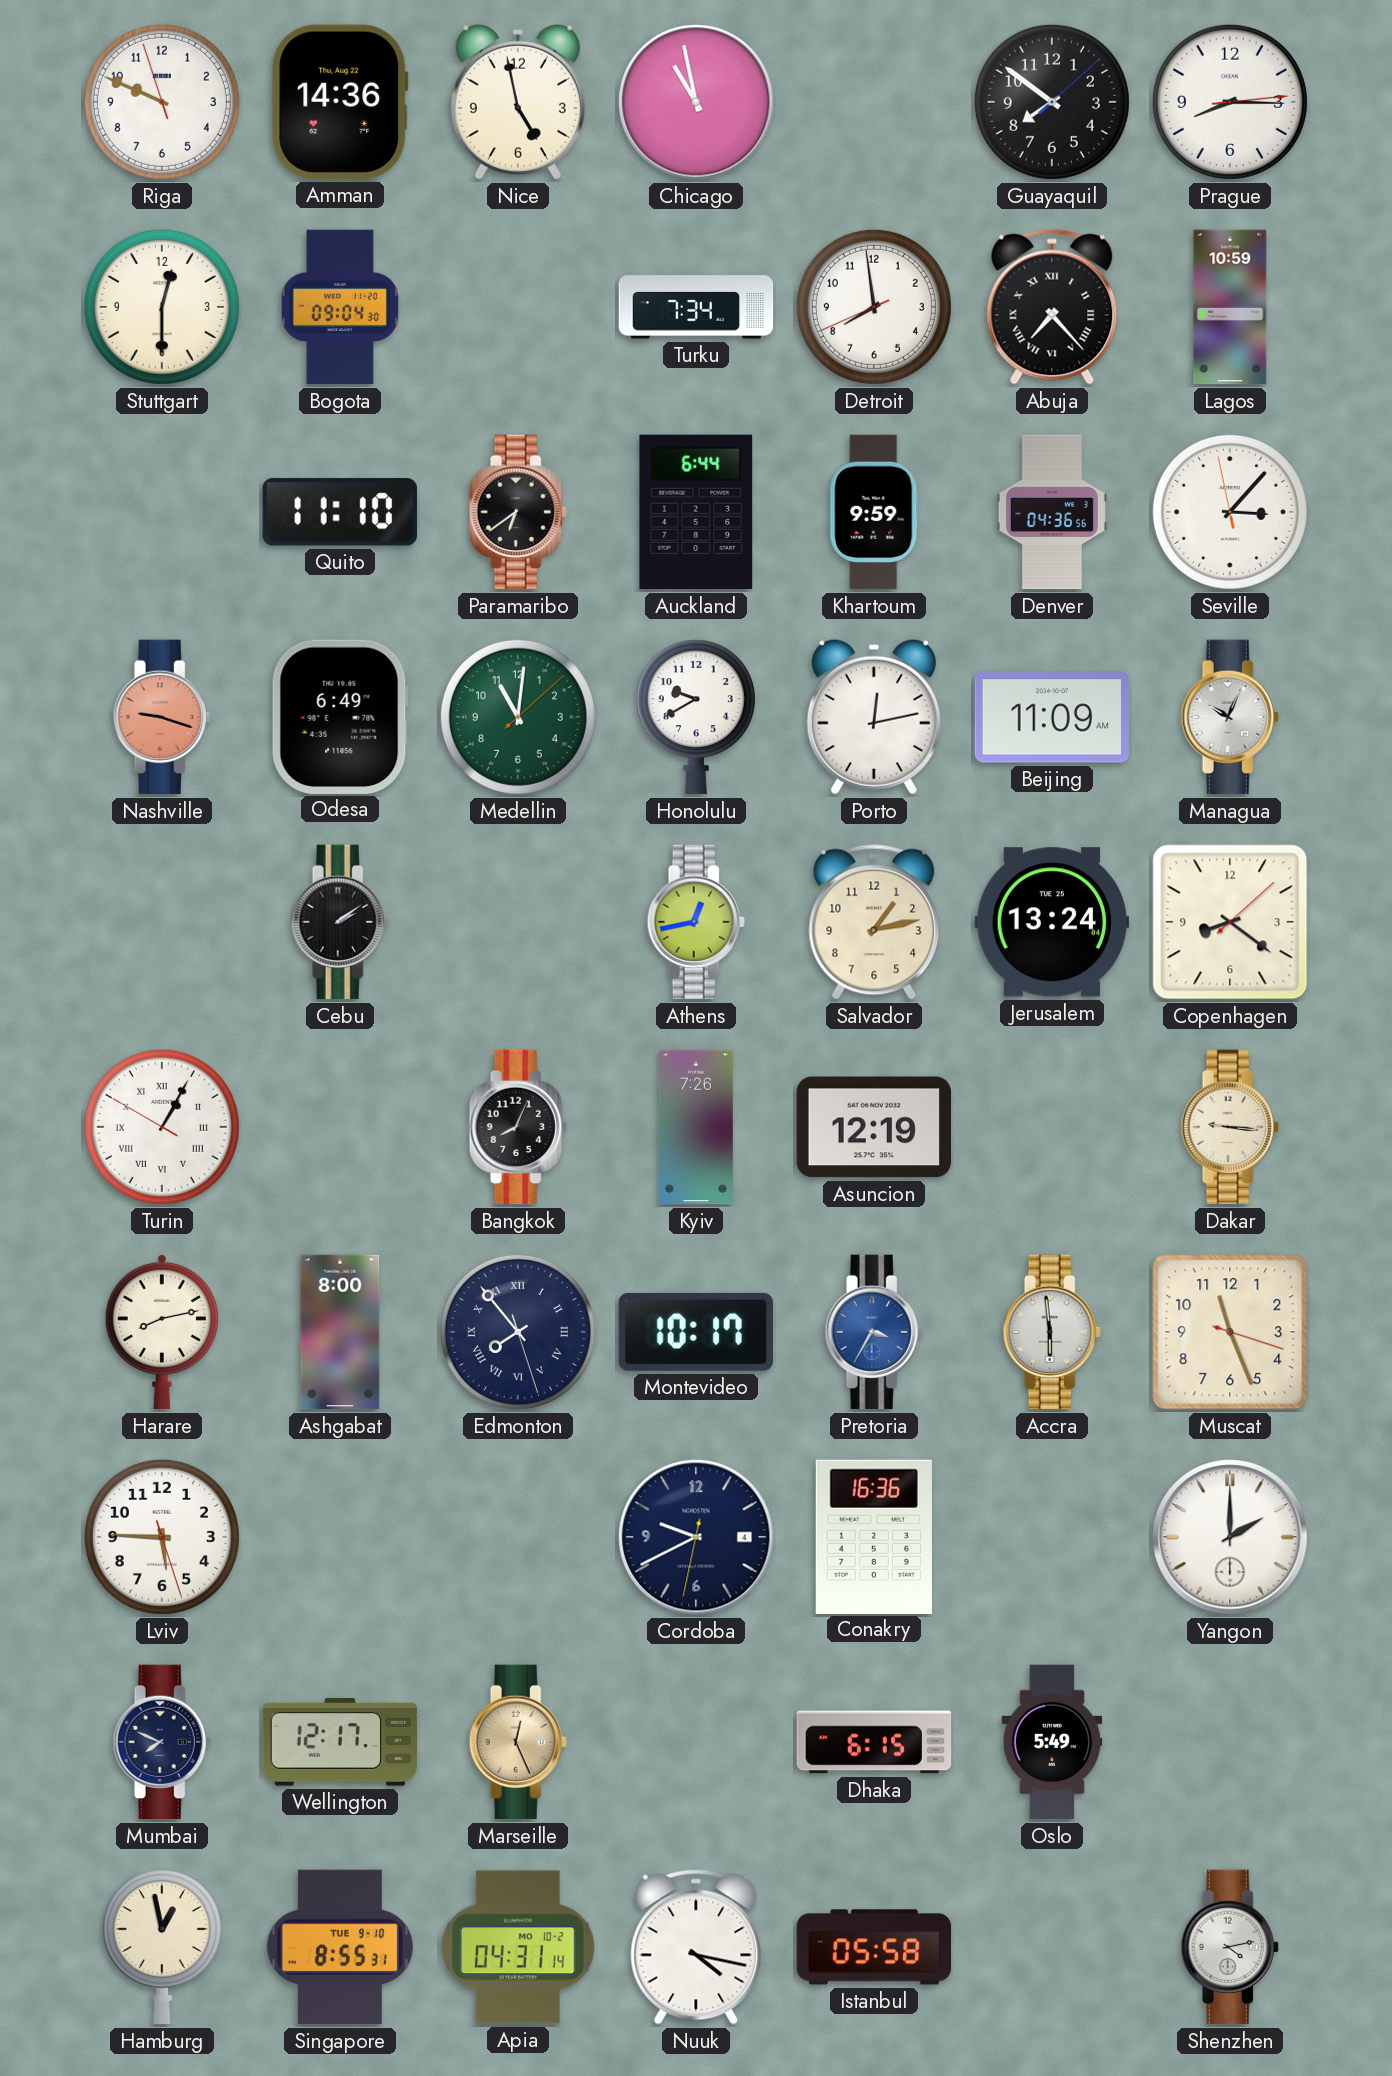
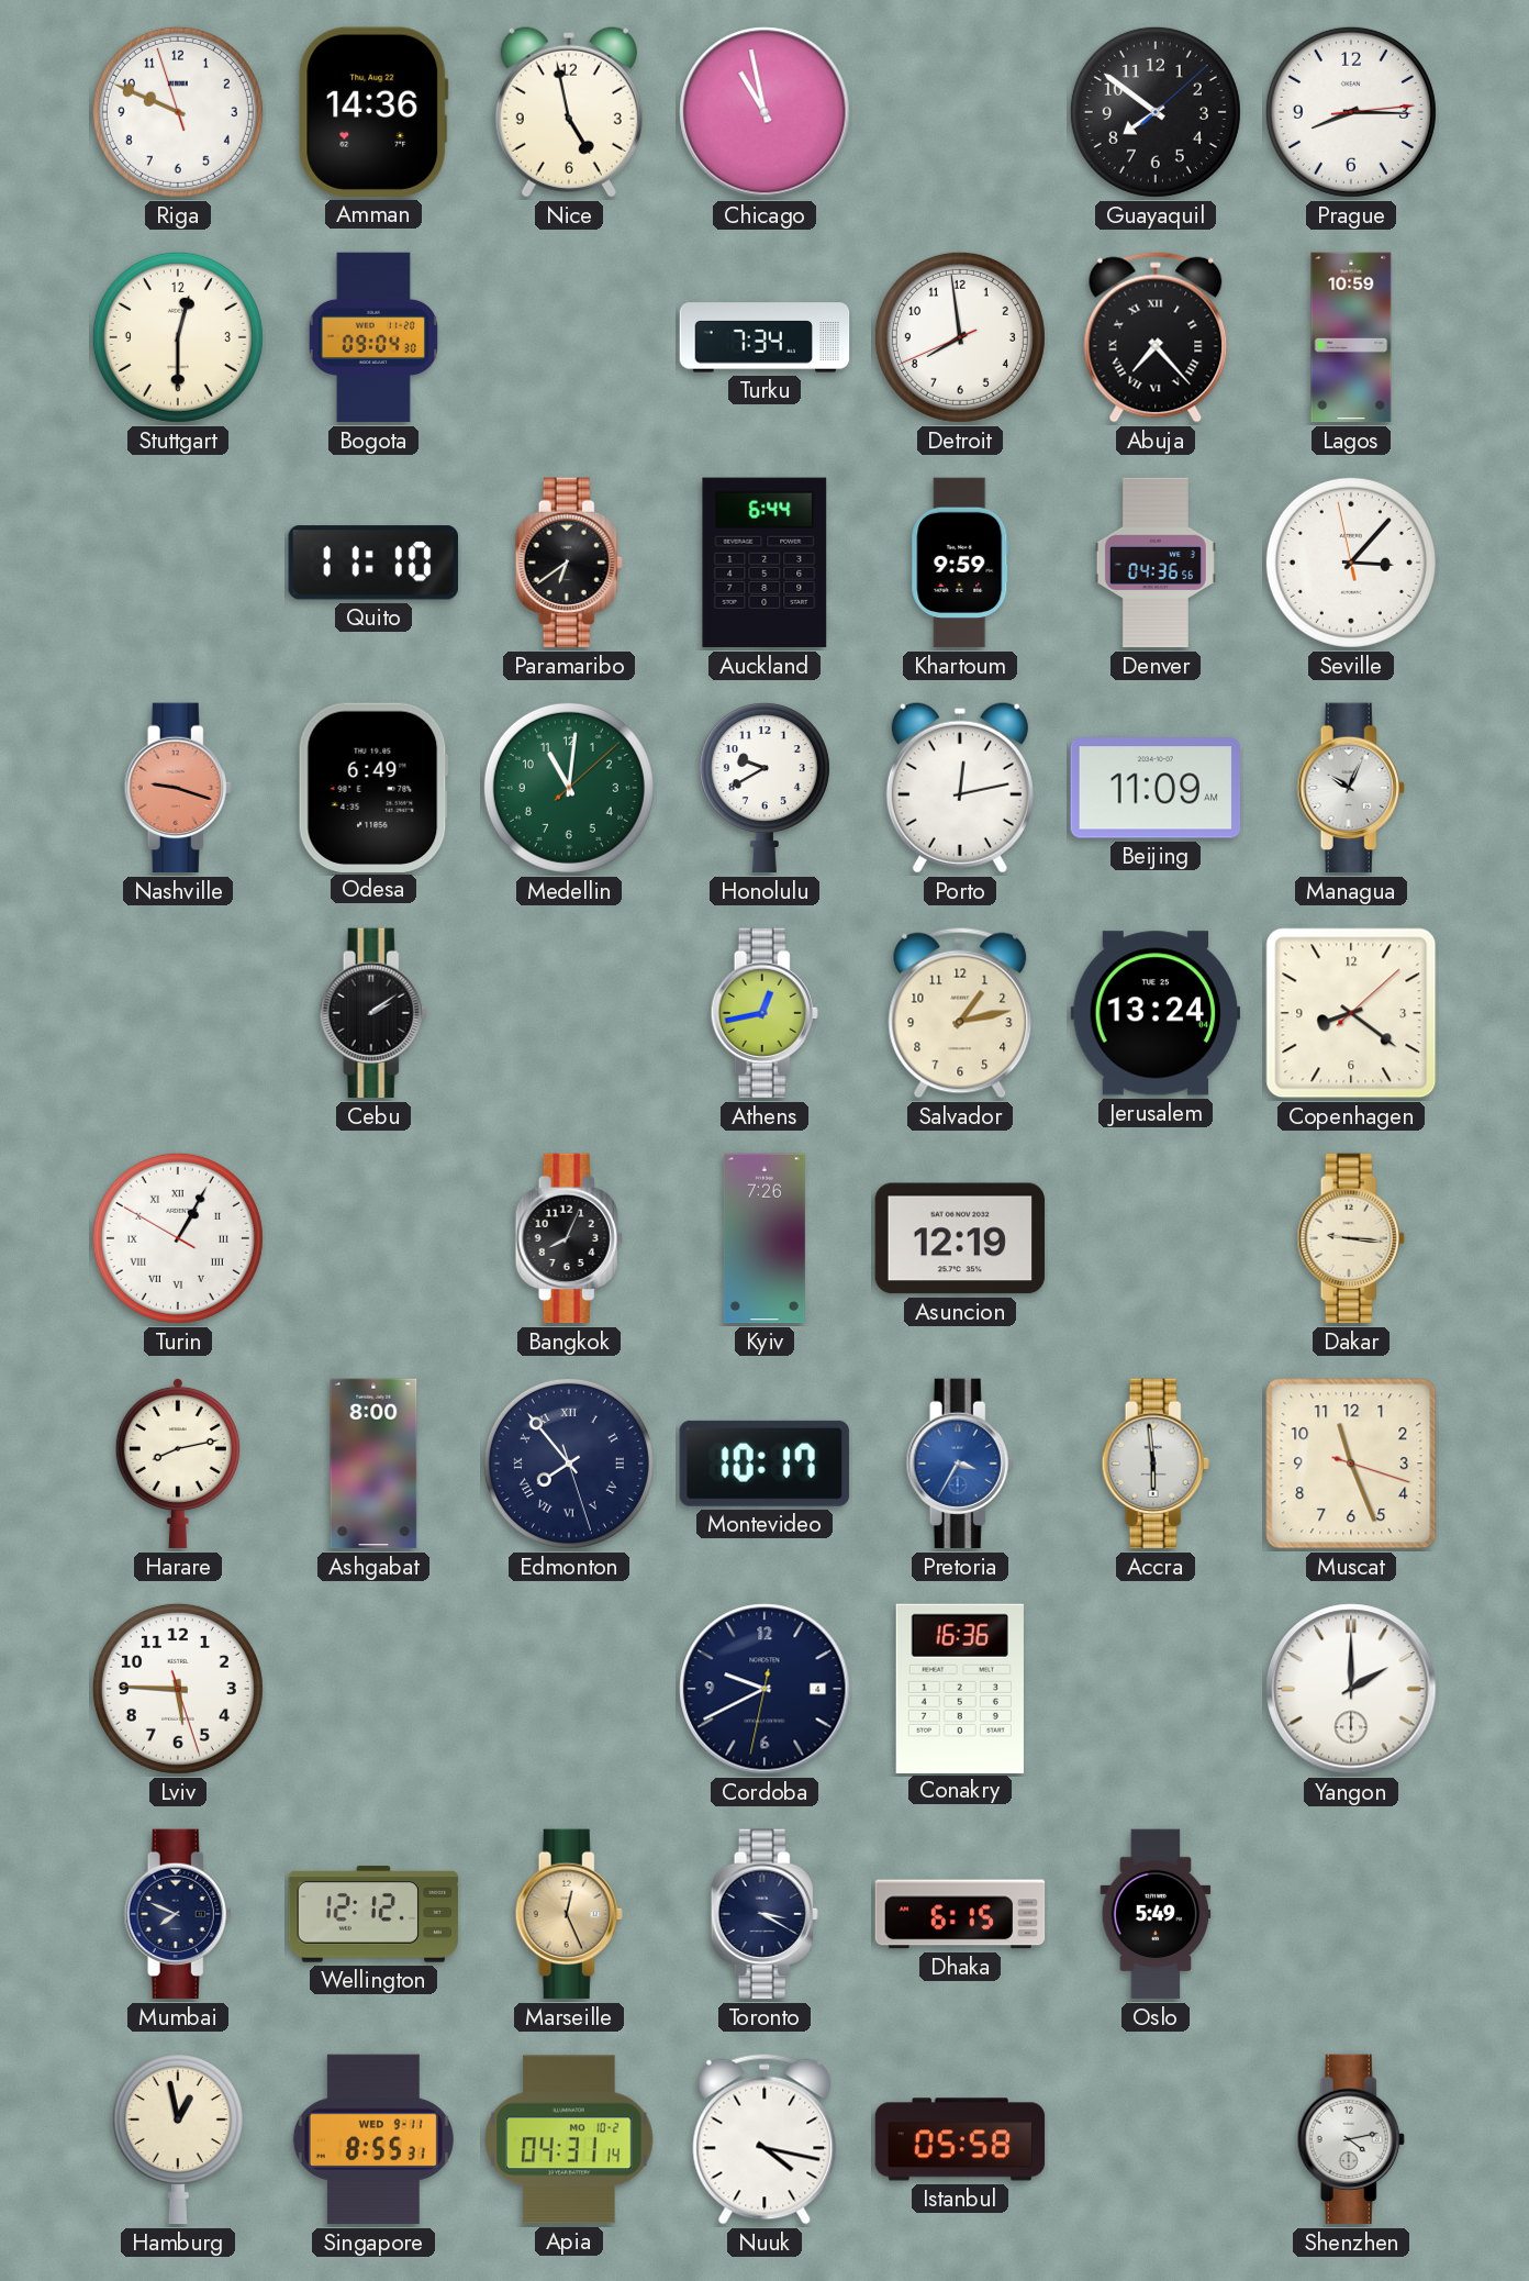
Wellington: 12:17 -> 12:12 (373, 1914)
Toronto: none -> 3:20 (764, 1914)
Singapore date: TUE 9-10 -> WED 9-11 (373, 2139)
